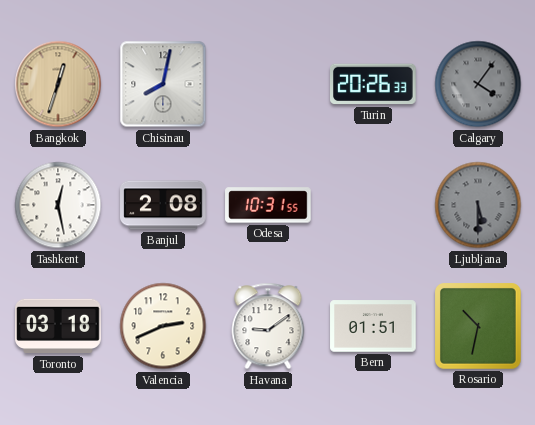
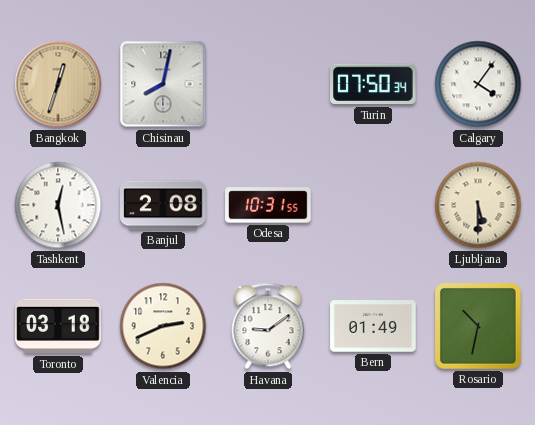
Turin: 20:26 -> 07:50 (374, 84)
Calgary dial: grey -> white (478, 84)
Ljubljana dial: grey -> cream (478, 205)
Bern: 01:51 -> 01:49 (373, 326)
